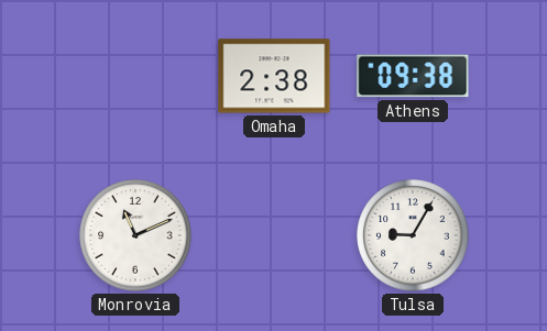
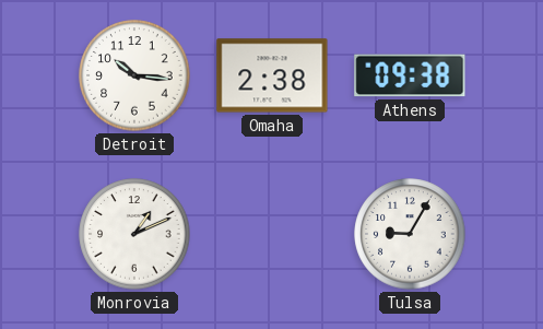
Detroit: none -> 10:16 (134, 75)
Monrovia: 11:11 -> 1:11 (134, 234)
